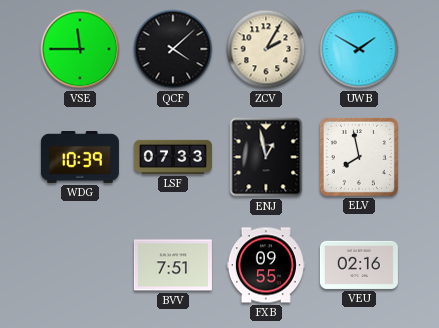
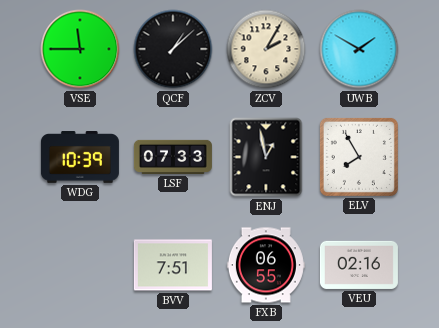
QCF: 4:08 -> 1:08 (173, 49)
ELV: 7:58 -> 7:55 (359, 157)
FXB: 09:55 -> 06:55 (266, 265)
